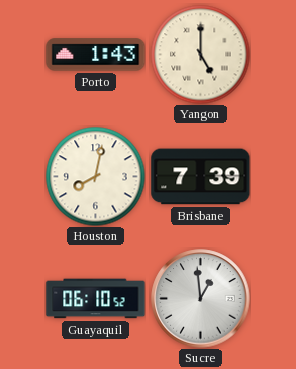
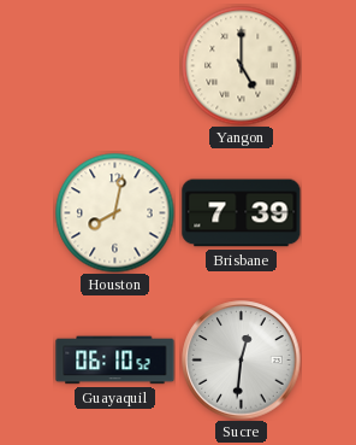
Porto: 1:43 -> none (96, 55)
Sucre: 12:59 -> 12:31 (242, 361)
